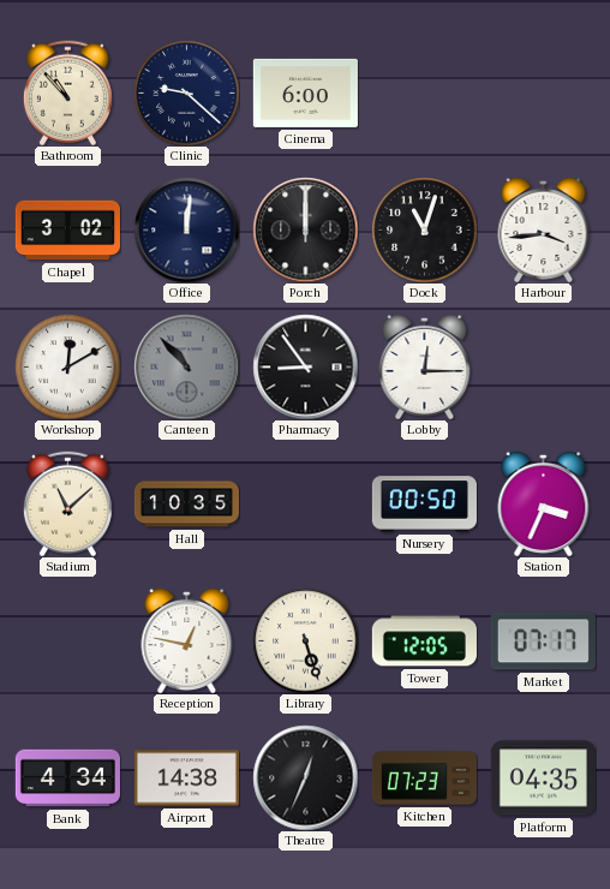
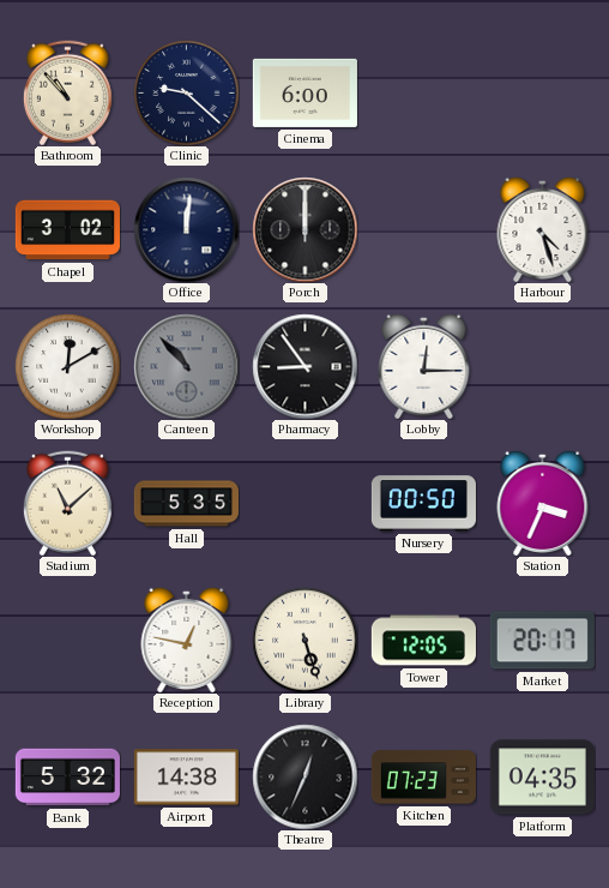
Dock: 11:03 -> none (424, 229)
Harbour: 3:44 -> 4:27 (543, 229)
Hall: 10:35 -> 5:35 (186, 504)
Market: 07:17 -> 20:17 (542, 641)
Bank: 4:34 -> 5:32 (67, 778)
